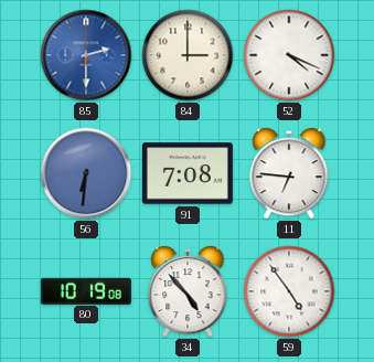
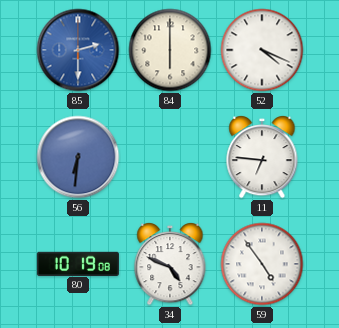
84: 3:00 -> 6:00 (170, 50)
91: 7:08 -> none (188, 173)
34: 4:53 -> 4:49 (170, 265)
